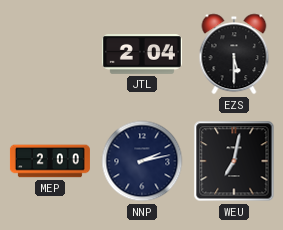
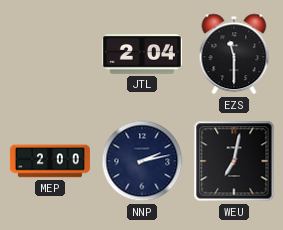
EZS: 5:30 -> 11:30 (234, 54)
